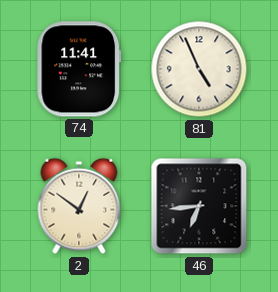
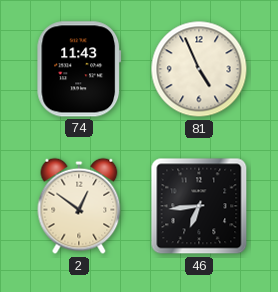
74: 11:41 -> 11:43 (79, 69)
